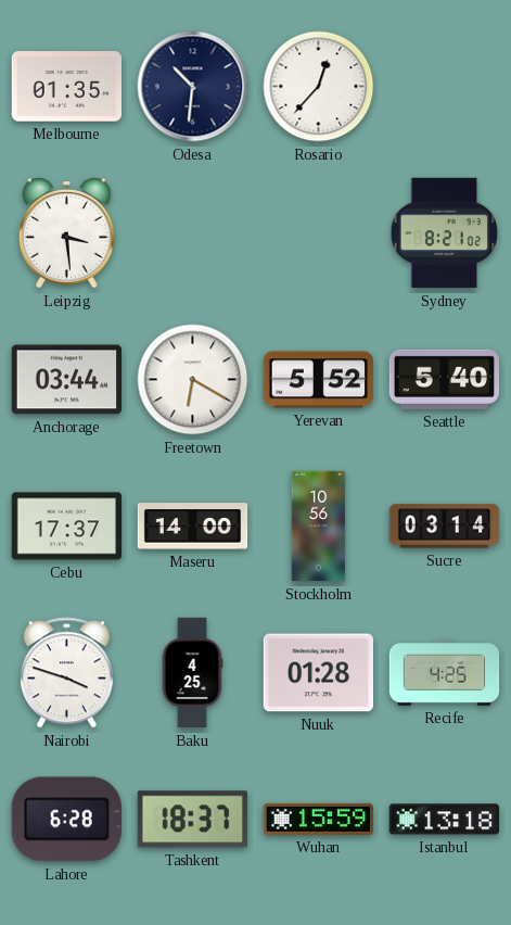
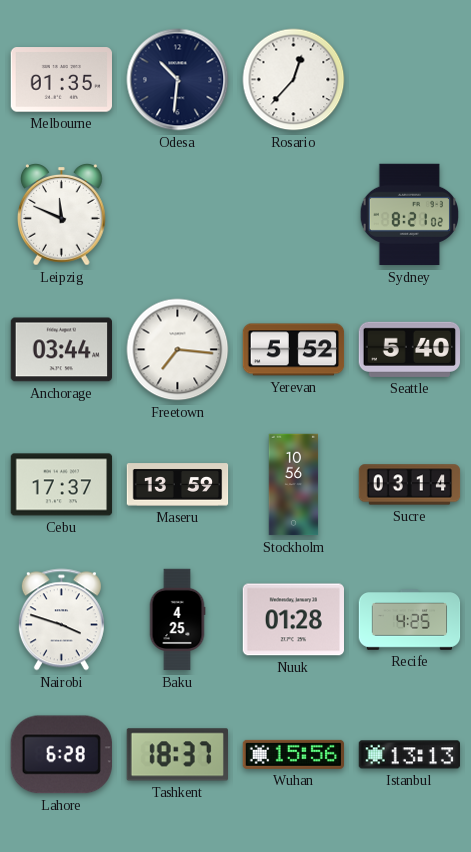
Leipzig: 3:29 -> 11:49 (62, 215)
Freetown: 6:20 -> 7:16 (178, 350)
Maseru: 14:00 -> 13:59 (178, 485)
Wuhan: 15:59 -> 15:56 (294, 754)
Istanbul: 13:18 -> 13:13 (409, 755)
